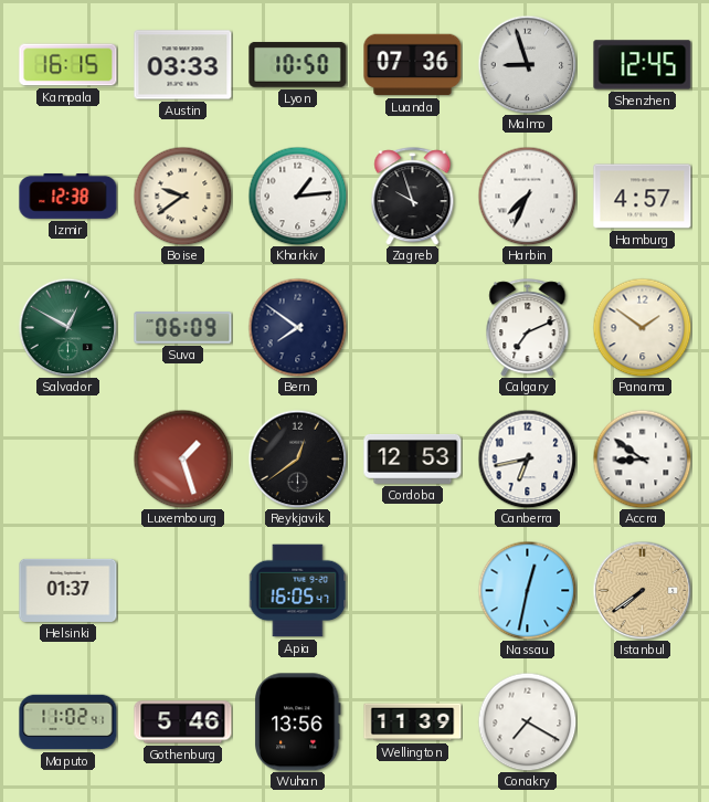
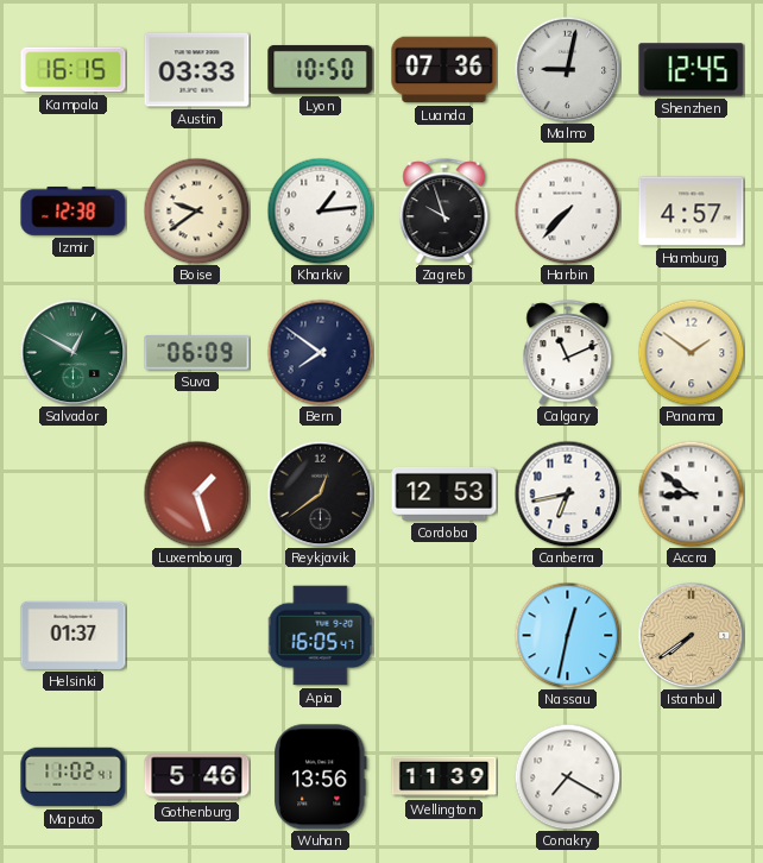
Malmo: 8:57 -> 9:02 (567, 69)
Harbin: 7:34 -> 7:37 (567, 210)
Calgary: 7:11 -> 11:11 (568, 353)
